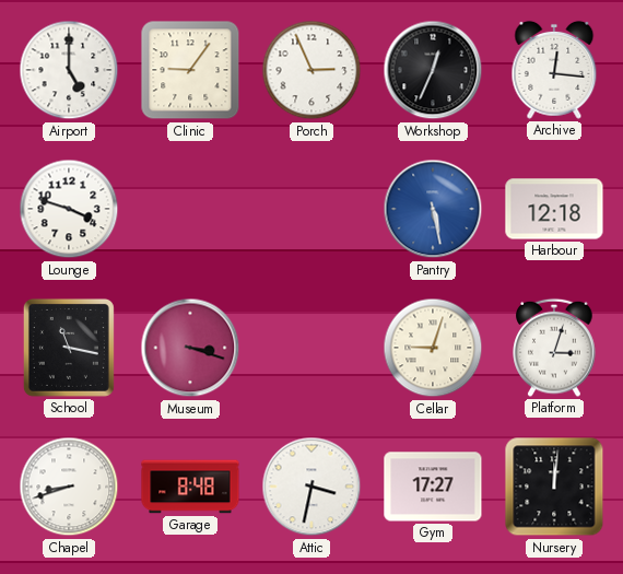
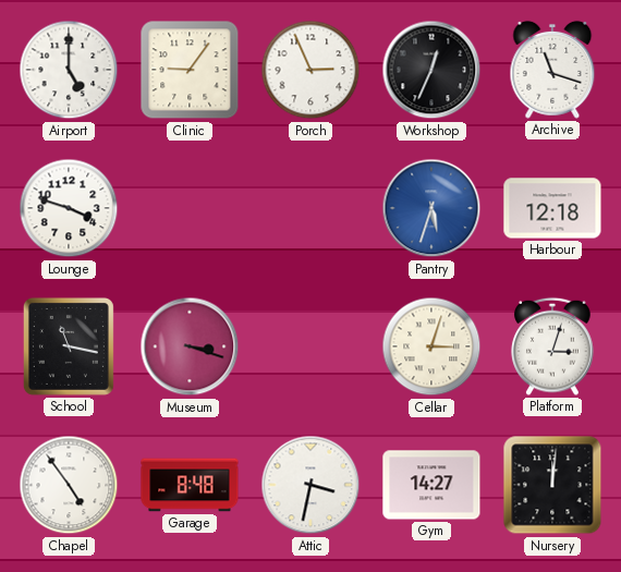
Archive: 12:16 -> 11:18 (552, 70)
Pantry: 5:28 -> 5:33 (431, 208)
Cellar: 9:03 -> 3:03 (431, 346)
Chapel: 8:42 -> 4:54 (69, 485)
Gym: 17:27 -> 14:27 (431, 485)
